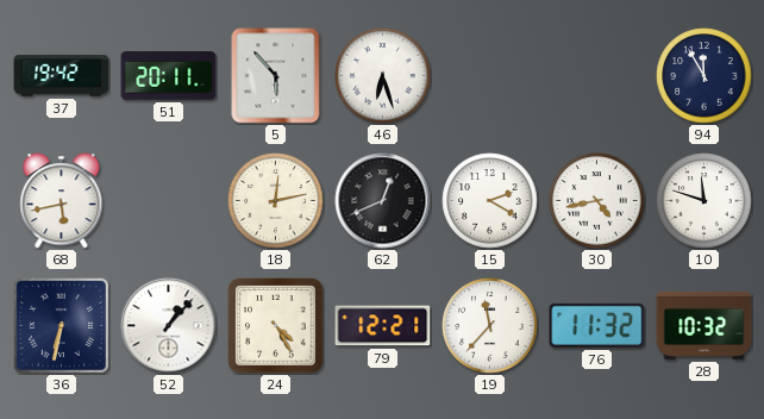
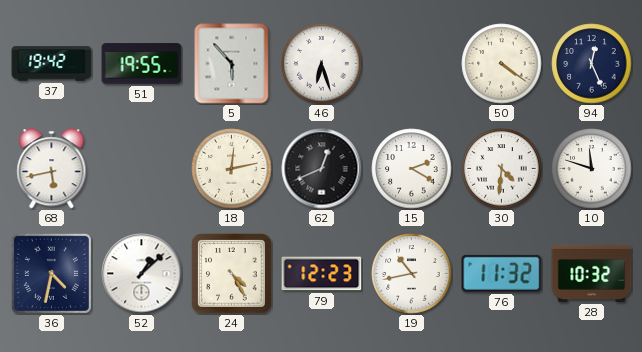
51: 20:11 -> 19:55 (142, 64)
50: none -> 4:21 (502, 64)
94: 11:55 -> 12:26 (592, 64)
30: 4:43 -> 4:31 (502, 169)
36: 6:32 -> 4:32 (51, 273)
52: 1:07 -> 1:08 (142, 274)
79: 12:21 -> 12:23 (322, 274)
19: 11:37 -> 10:43 (412, 274)
